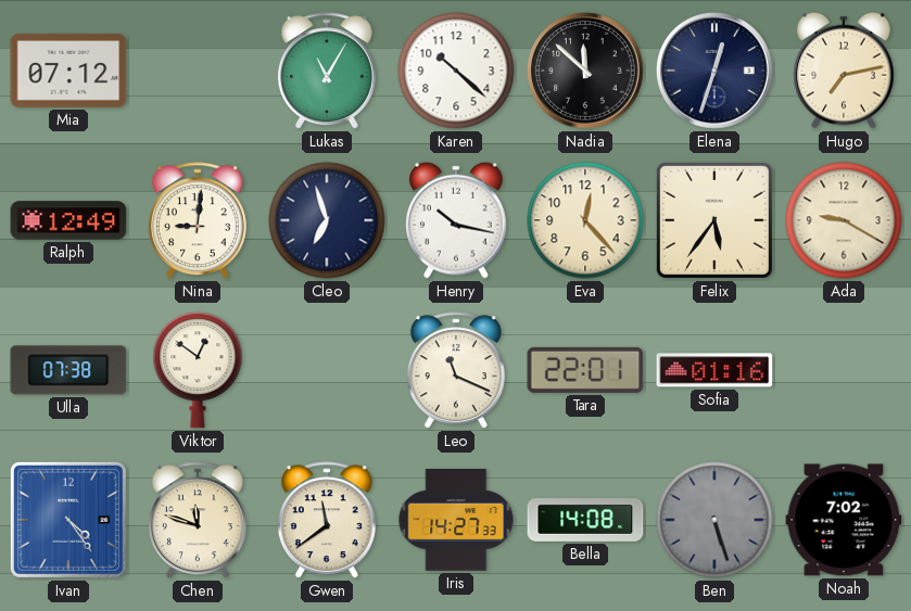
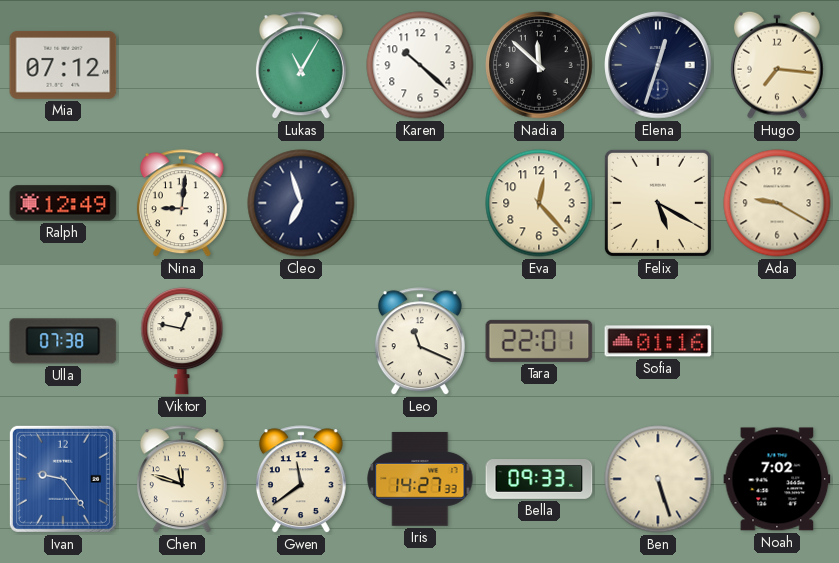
Hugo: 7:13 -> 7:16 (778, 65)
Henry: 10:17 -> none (457, 220)
Felix: 5:36 -> 5:20 (658, 203)
Viktor: 12:51 -> 12:47 (182, 341)
Ivan: 4:24 -> 9:24 (63, 479)
Bella: 14:08 -> 09:33 (539, 480)
Ben dial: grey -> cream (658, 479)
